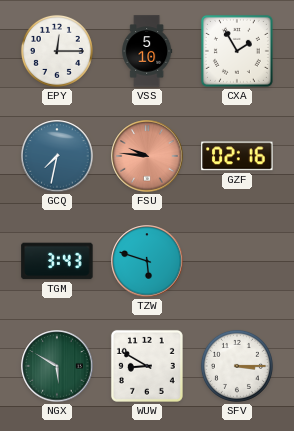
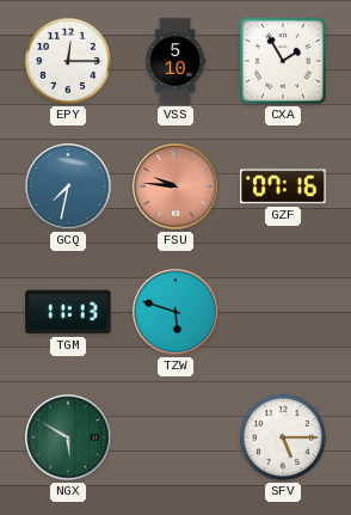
GZF: 02:16 -> 07:16 (283, 186)
TGM: 3:43 -> 11:13 (68, 312)
WUW: 8:50 -> none (147, 366)
SFV: 3:15 -> 5:15 (283, 437)
